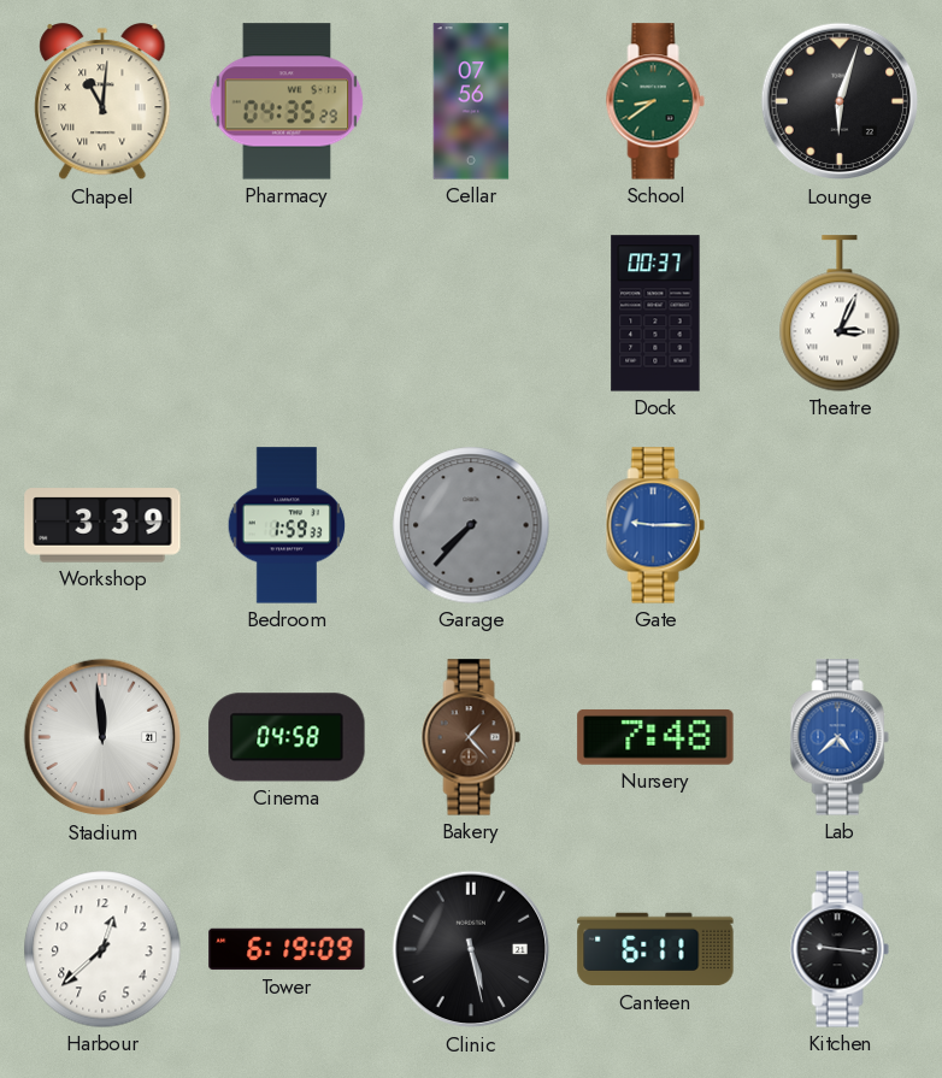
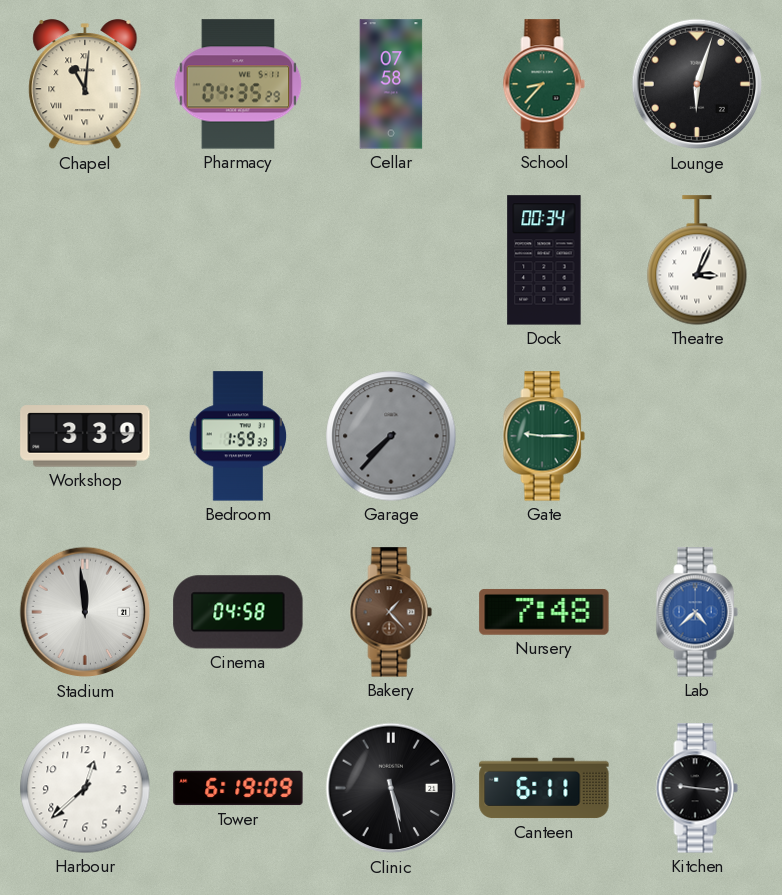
Cellar: 07:56 -> 07:58 (391, 84)
School: 8:39 -> 8:37 (544, 84)
Dock: 00:37 -> 00:34 (544, 260)
Gate dial: blue -> green (544, 436)
